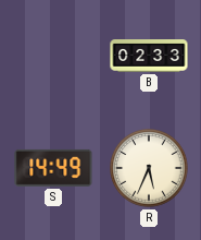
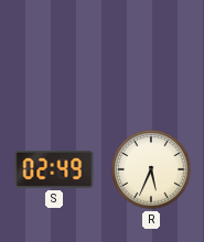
B: 02:33 -> none (149, 57)
S: 14:49 -> 02:49 (54, 169)
